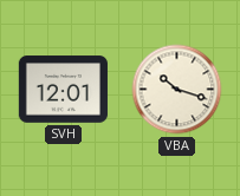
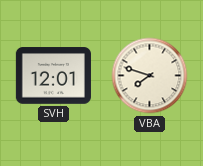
VBA: 10:18 -> 7:48 (150, 76)
